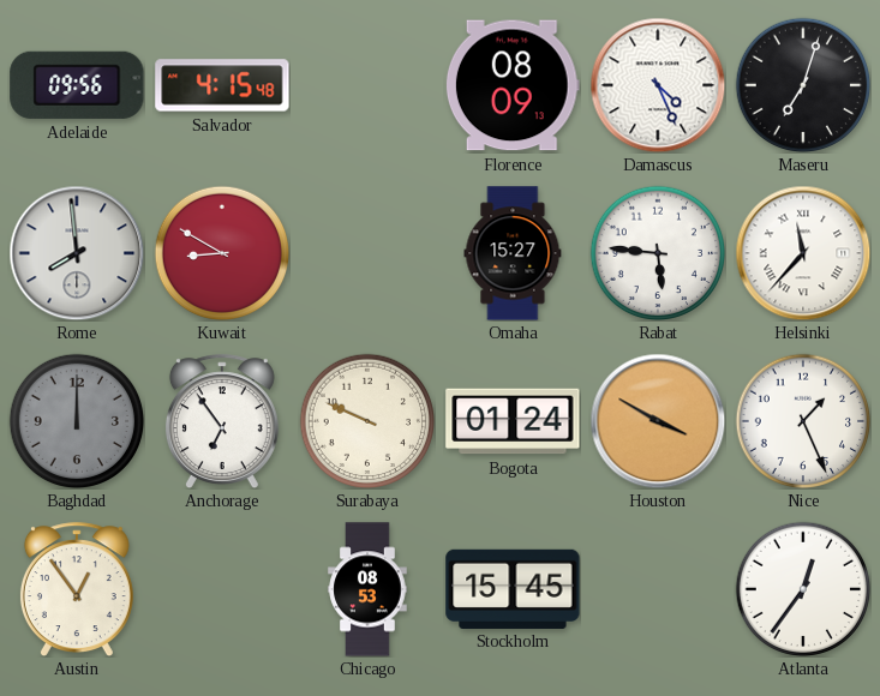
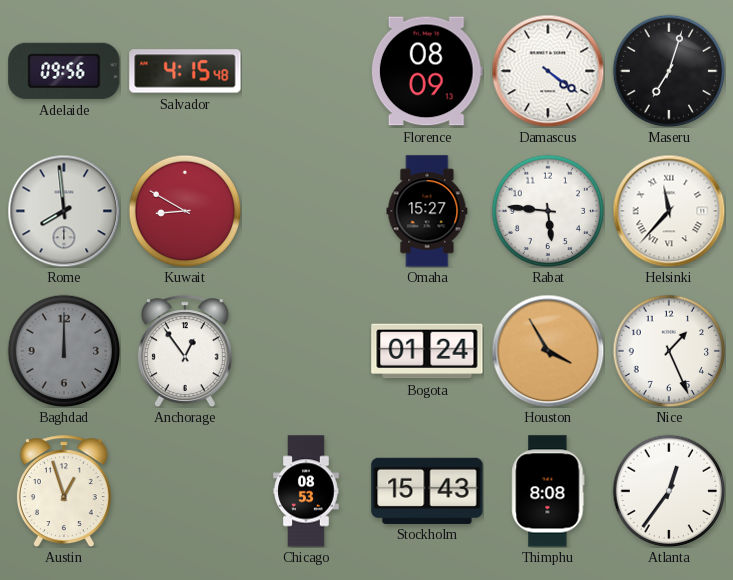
Damascus: 4:26 -> 4:21 (548, 71)
Anchorage: 6:54 -> 12:54 (185, 351)
Surabaya: 9:49 -> none (367, 421)
Houston: 3:50 -> 3:55 (548, 351)
Austin: 12:54 -> 12:57 (64, 491)
Stockholm: 15:45 -> 15:43 (427, 490)
Thimphu: none -> 8:08 (548, 491)
